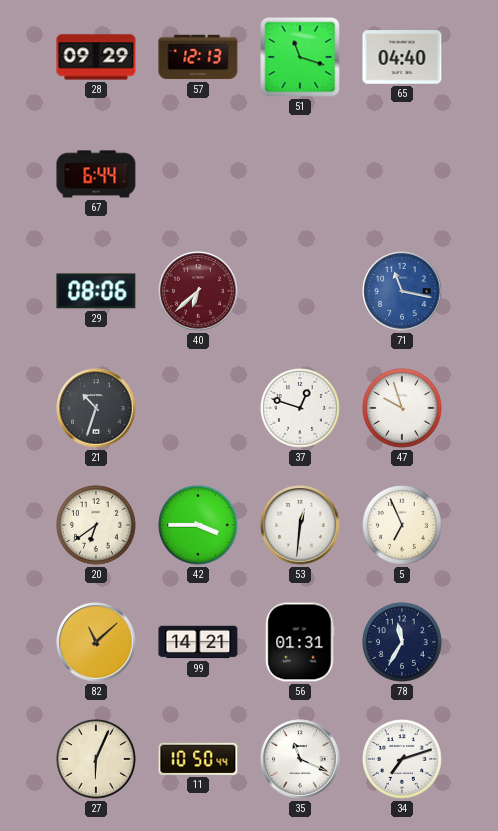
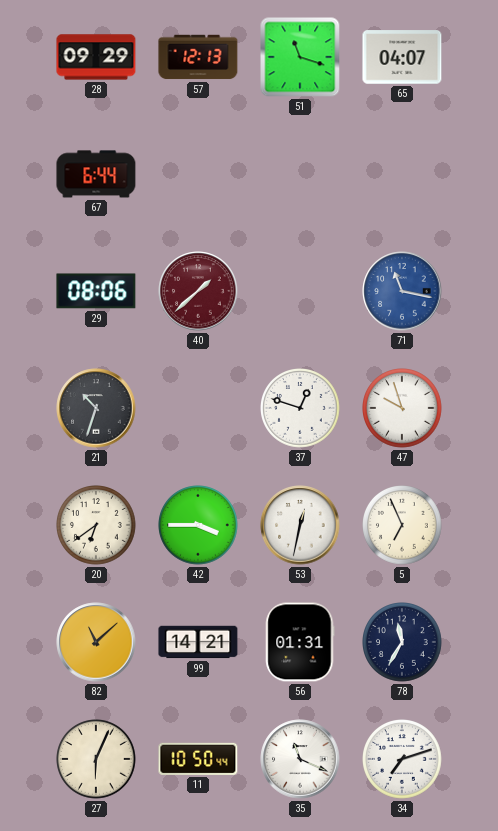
65: 04:40 -> 04:07 (402, 57)
40: 6:38 -> 1:38 (198, 291)
53: 12:31 -> 12:32 (300, 525)
